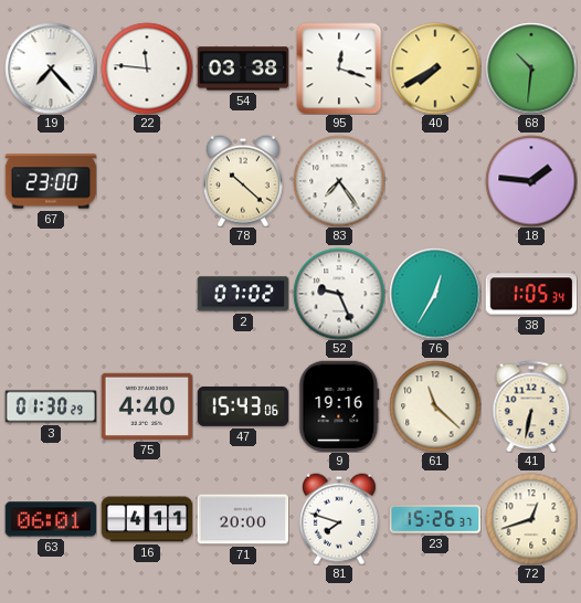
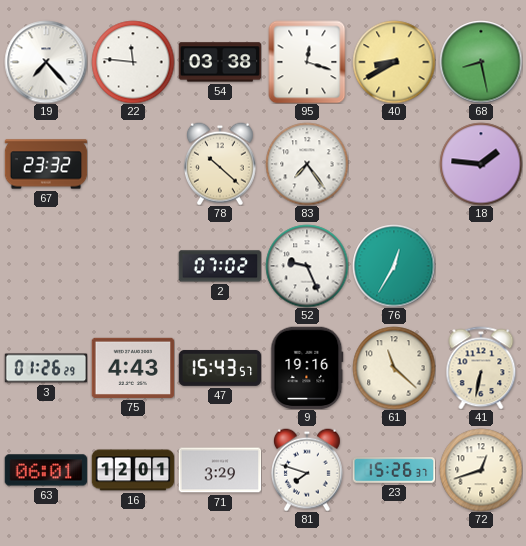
40: 7:40 -> 8:40 (394, 62)
68: 10:31 -> 8:28 (481, 62)
67: 23:00 -> 23:32 (46, 164)
38: 1:05 -> none (531, 294)
3: 01:30 -> 01:26 (46, 368)
75: 4:40 -> 4:43 (133, 368)
47: 15:43:06 -> 15:43:57 (220, 368)
16: 4:11 -> 12:01 (133, 470)
71: 20:00 -> 3:29 (220, 470)
